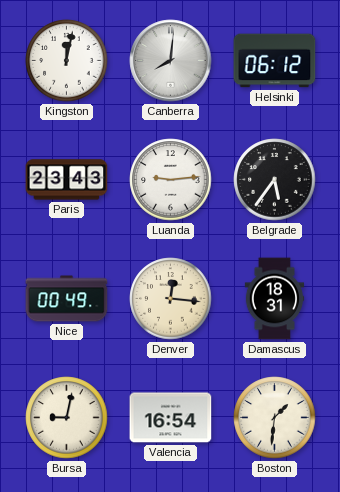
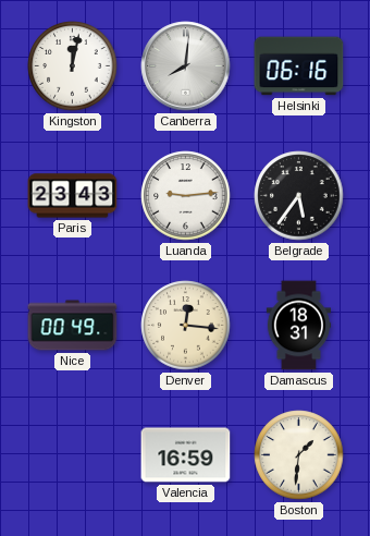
Helsinki: 06:12 -> 06:16 (299, 66)
Bursa: 9:02 -> none (67, 418)
Valencia: 16:54 -> 16:59 (186, 455)
